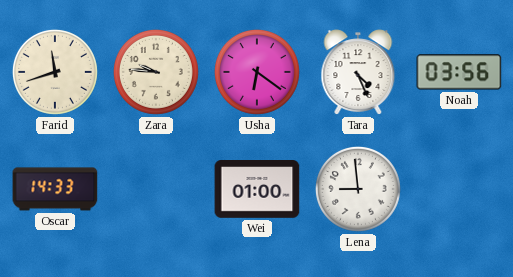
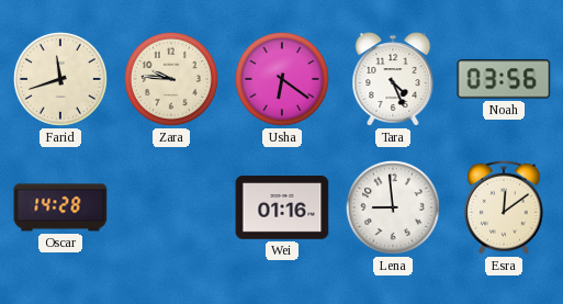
Oscar: 14:33 -> 14:28 (60, 207)
Wei: 01:00 -> 01:16 (282, 209)
Esra: none -> 12:09 (504, 207)
